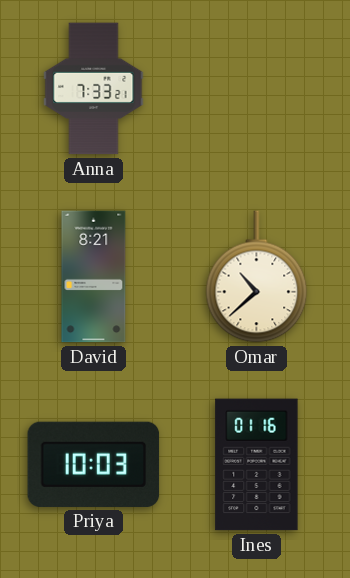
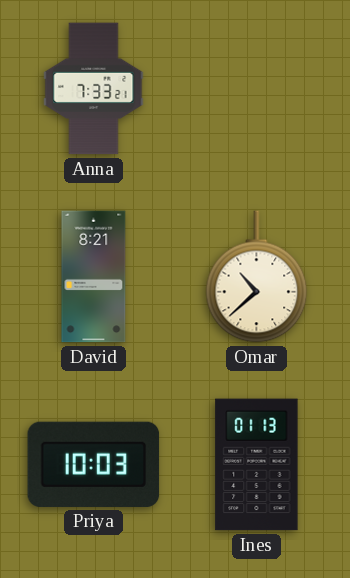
Ines: 01:16 -> 01:13 (257, 465)
